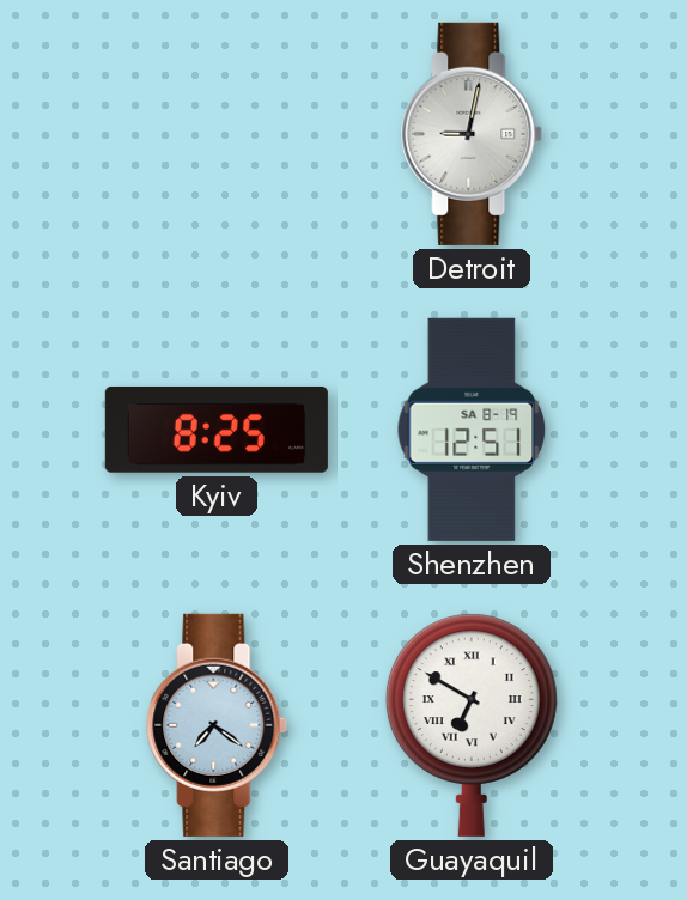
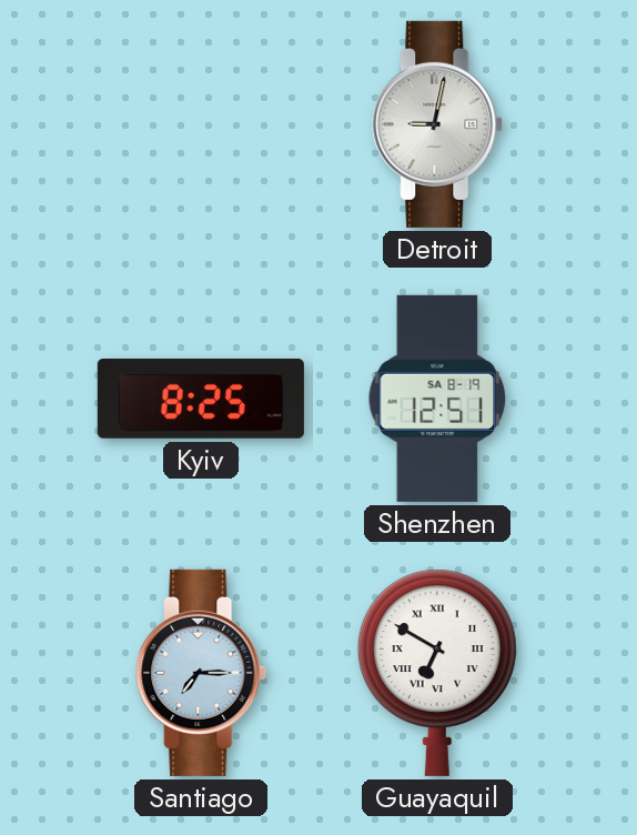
Santiago: 7:21 -> 7:15 (202, 673)
